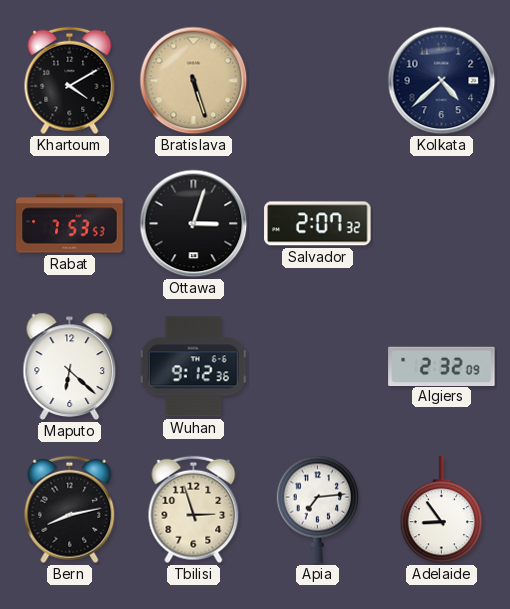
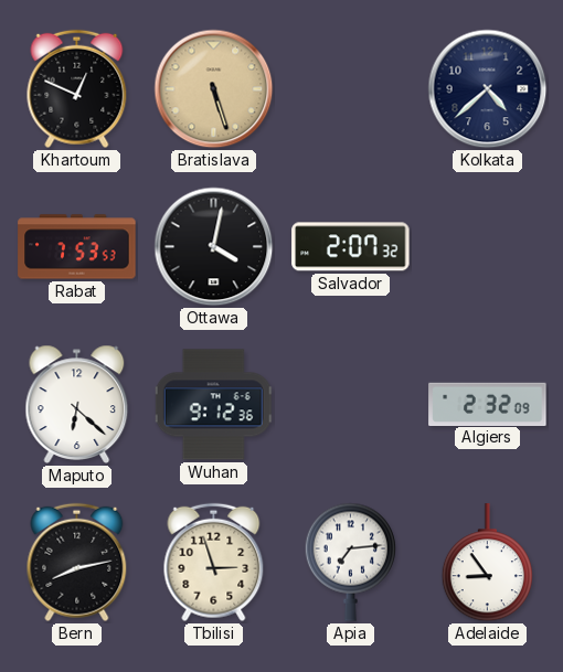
Khartoum: 4:10 -> 12:49 (77, 89)
Ottawa: 3:03 -> 4:02 (214, 247)
